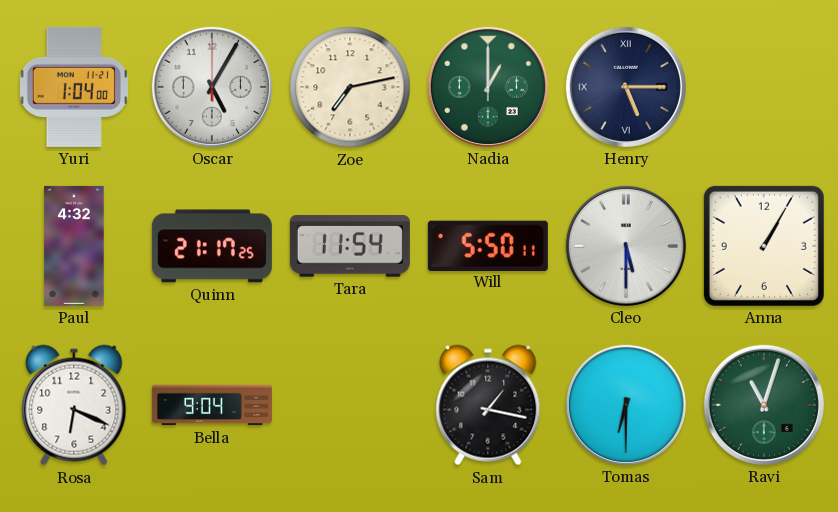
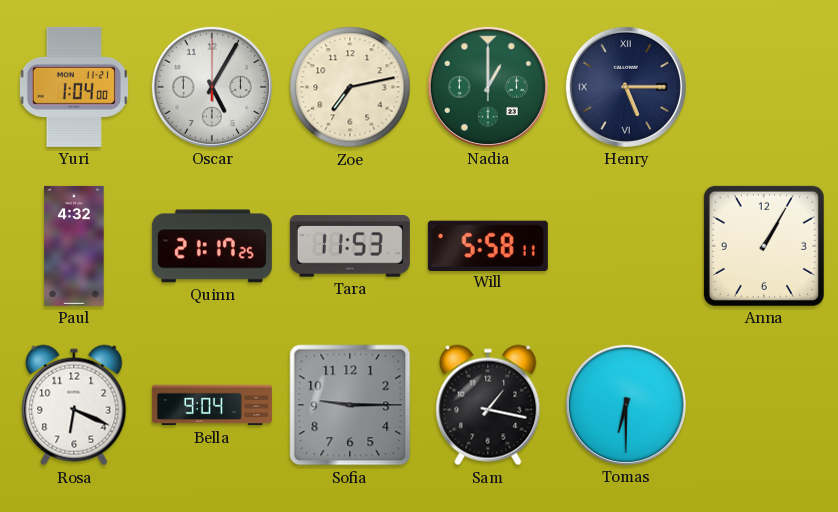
Tara: 11:54 -> 11:53 (350, 246)
Will: 5:50 -> 5:58 (488, 245)
Cleo: 5:30 -> none (626, 246)
Sofia: none -> 9:15 (350, 405)
Ravi: 11:03 -> none (764, 405)
